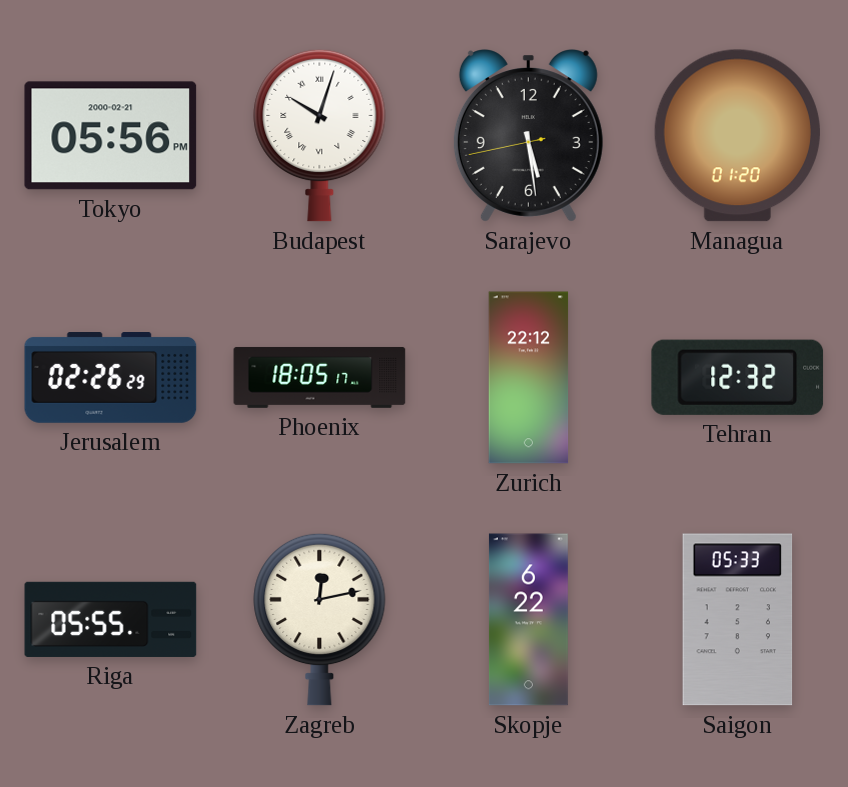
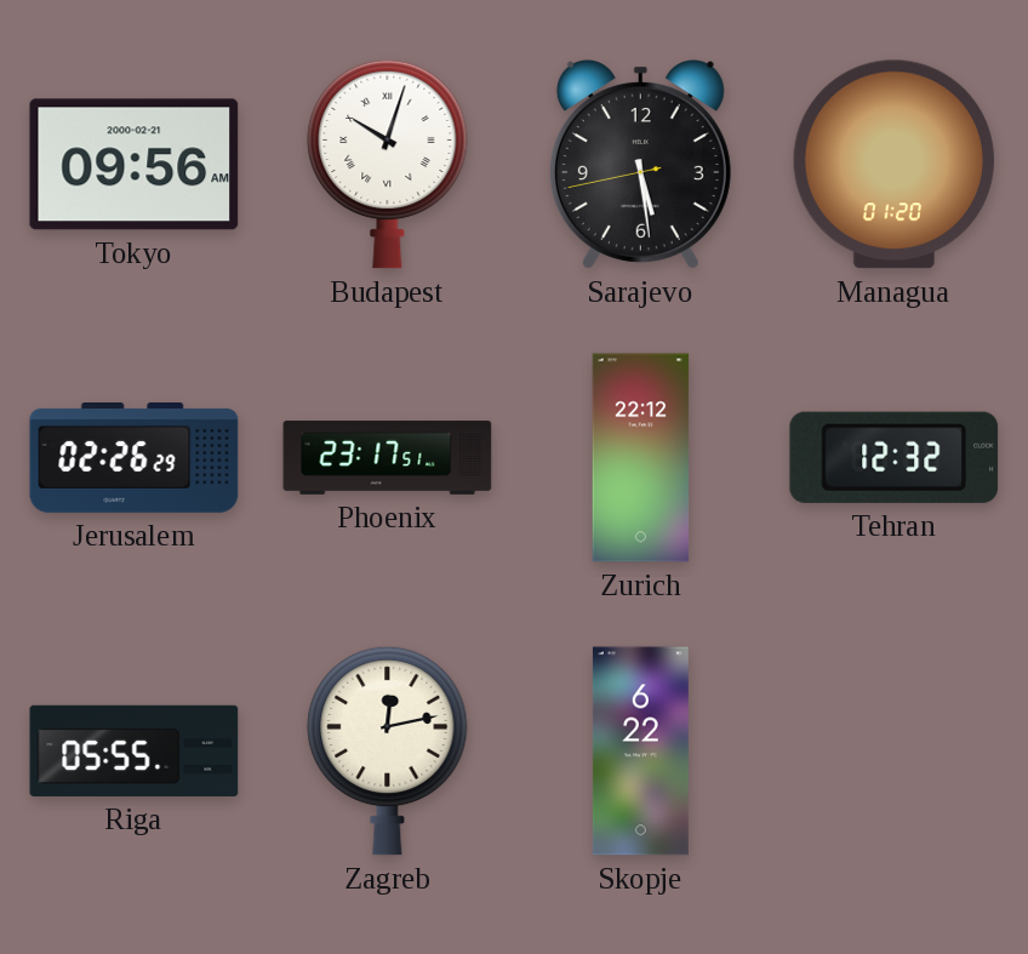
Tokyo: 05:56 -> 09:56 (135, 165)
Phoenix: 18:05 -> 23:17 (388, 457)
Saigon: 05:33 -> none (738, 620)
